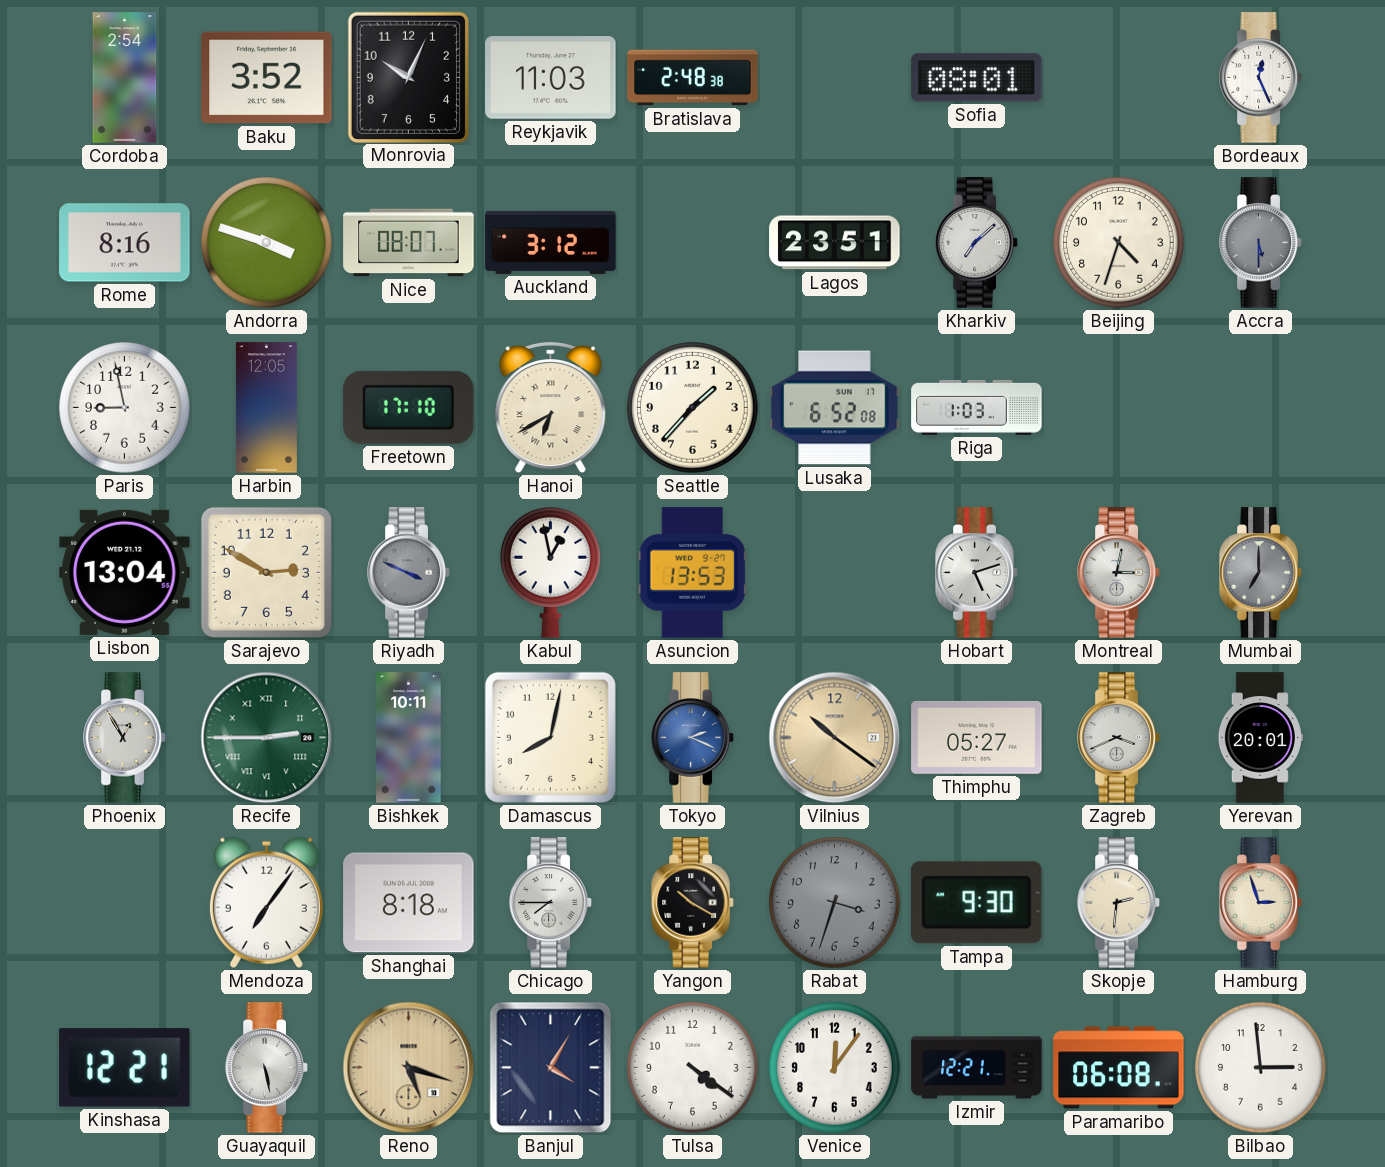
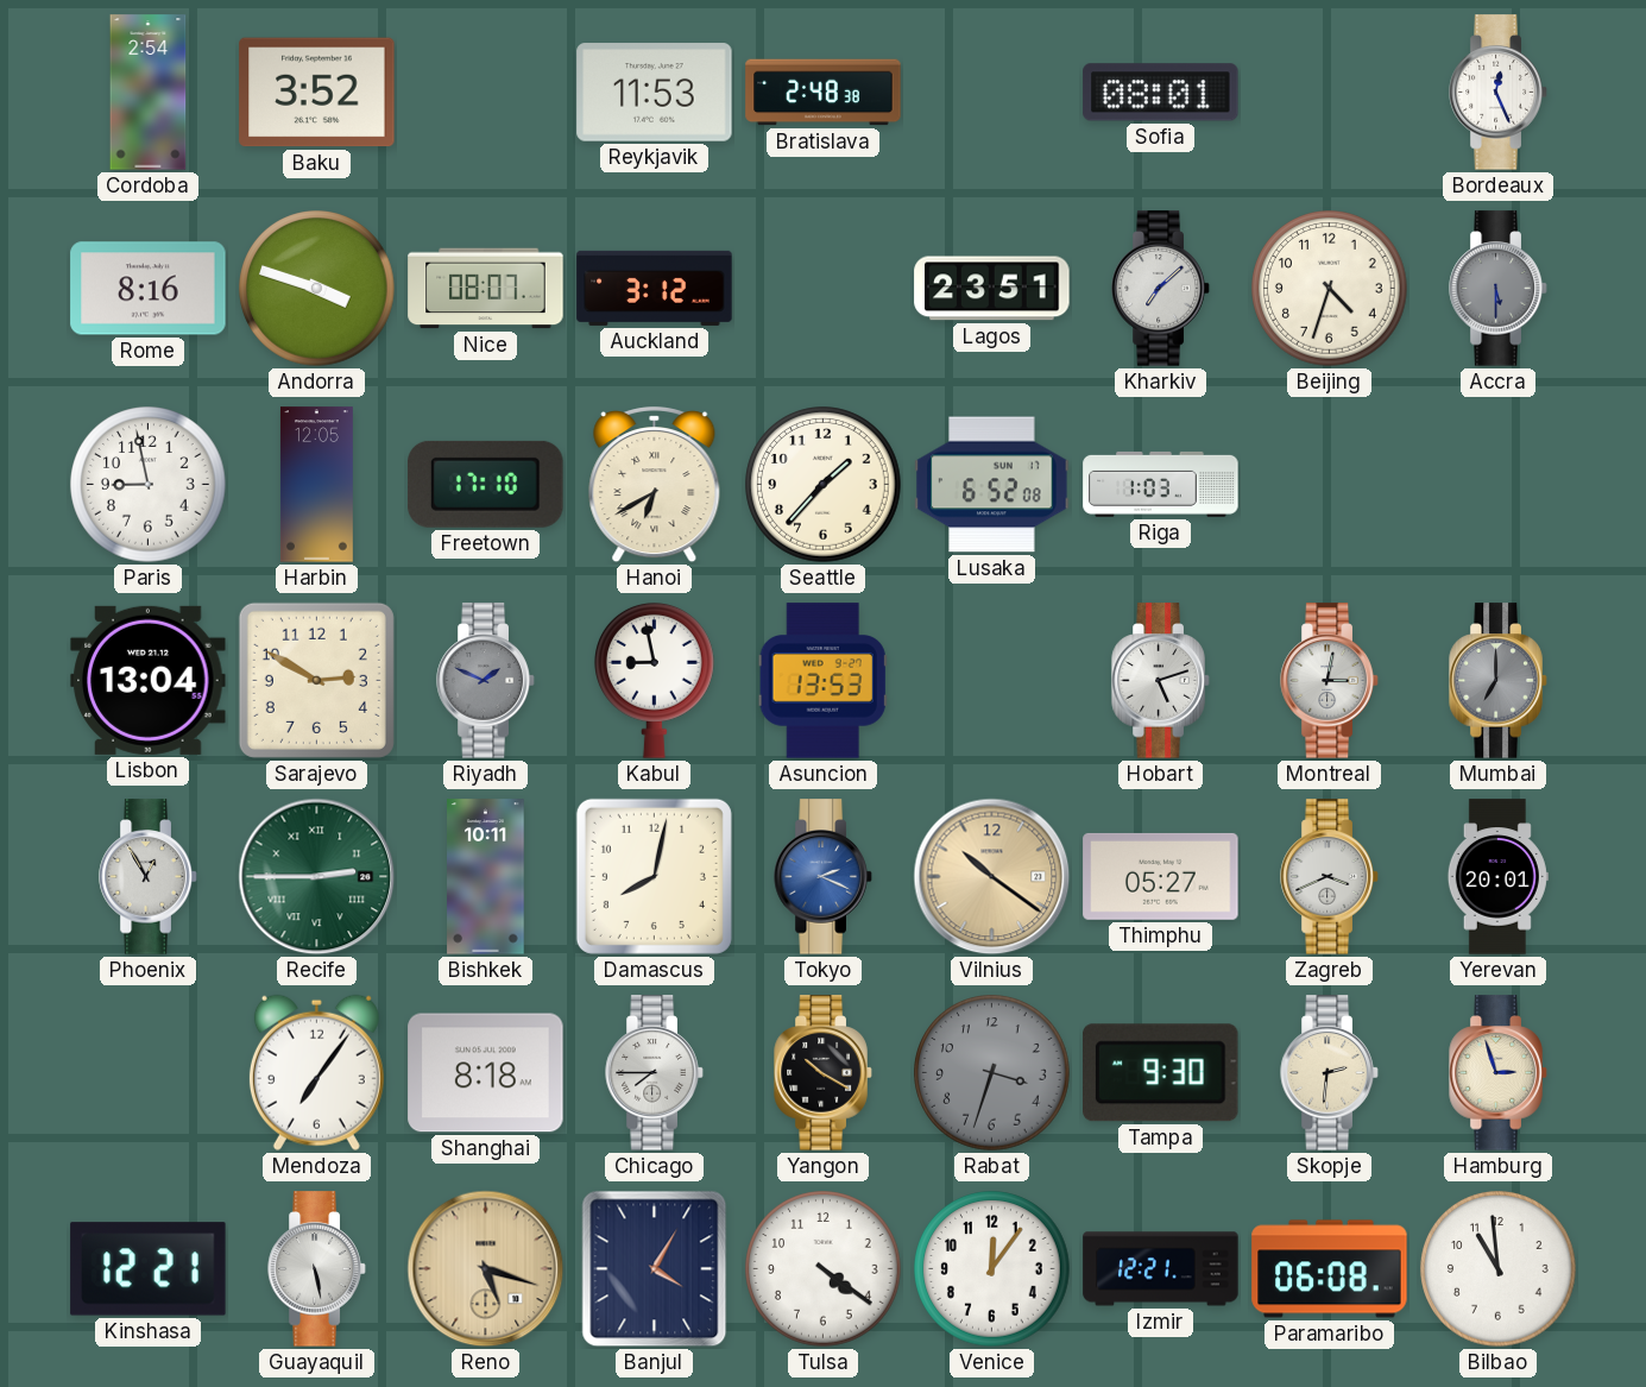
Monrovia: 10:04 -> none (408, 77)
Reykjavik: 11:03 -> 11:53 (655, 93)
Riyadh: 3:49 -> 1:49 (486, 681)
Kabul: 12:58 -> 8:58 (655, 680)
Bilbao: 2:59 -> 10:59 (1499, 1269)
